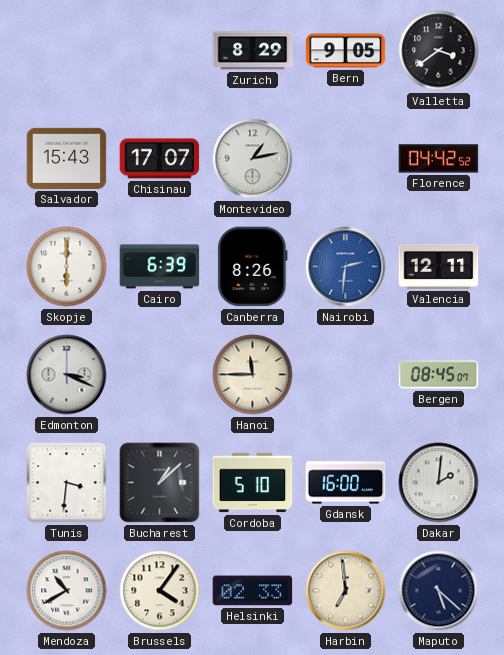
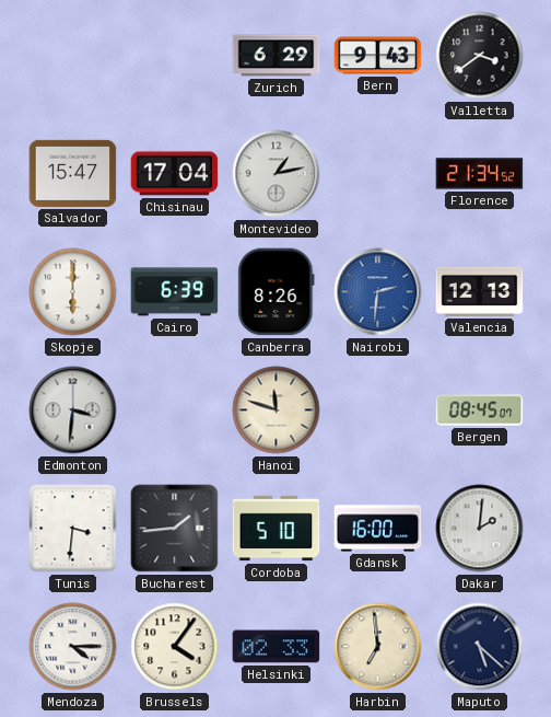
Zurich: 8:29 -> 6:29 (277, 56)
Bern: 9:05 -> 9:43 (378, 56)
Salvador: 15:43 -> 15:47 (73, 173)
Chisinau: 17:07 -> 17:04 (175, 174)
Florence: 04:42 -> 21:34 (480, 174)
Valencia: 12:11 -> 12:13 (480, 291)
Edmonton: 3:19 -> 3:31 (73, 410)
Hanoi: 11:45 -> 11:48 (277, 410)
Bucharest: 1:08 -> 1:44 (175, 529)
Mendoza: 10:40 -> 4:15 (73, 647)
